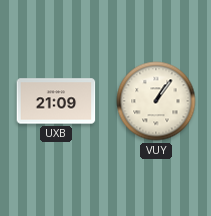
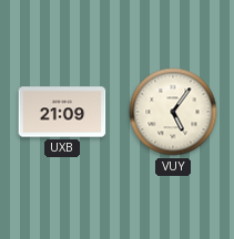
VUY: 1:06 -> 5:06 (173, 112)
